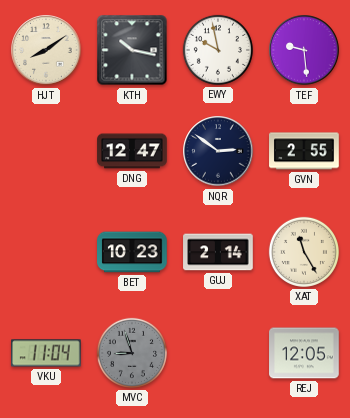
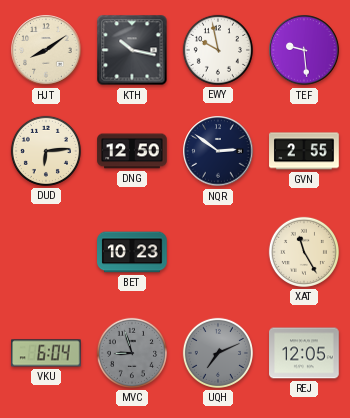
DUD: none -> 6:14 (46, 151)
DNG: 12:47 -> 12:50 (132, 151)
GUJ: 2:14 -> none (218, 252)
VKU: 11:04 -> 6:04 (46, 353)
UQH: none -> 7:11 (218, 353)
